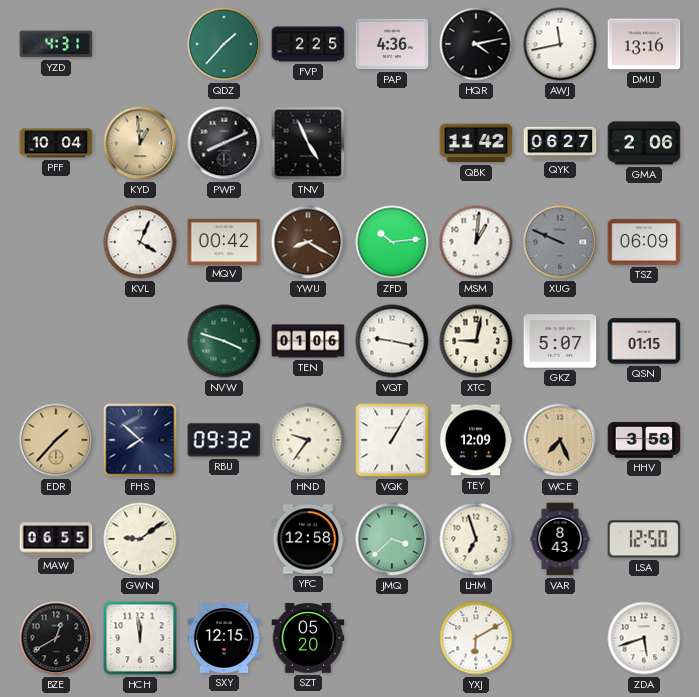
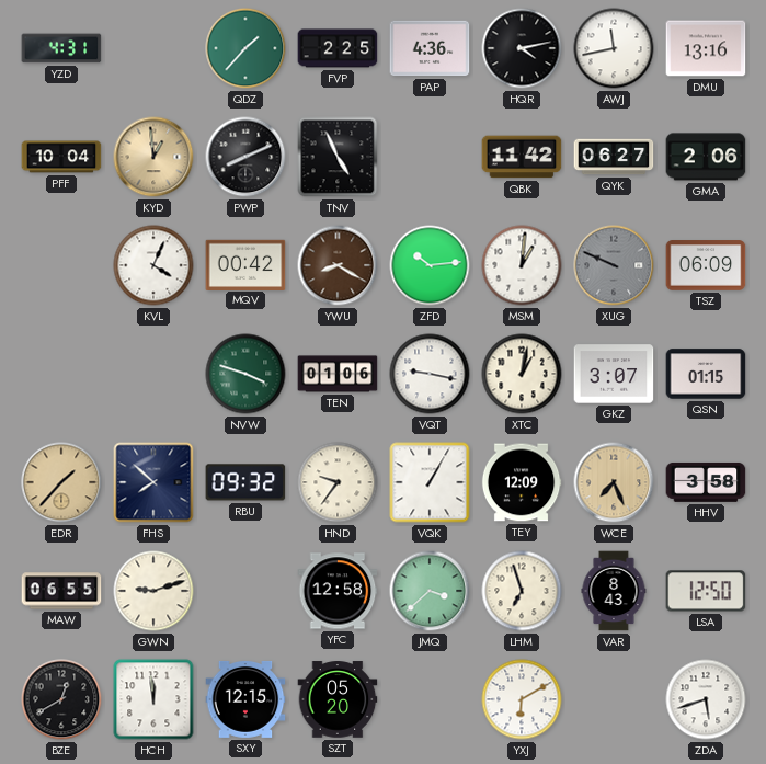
XTC: 9:02 -> 1:02 (522, 374)
GKZ: 5:07 -> 3:07 (614, 374)
GWN: 9:09 -> 9:12 (153, 591)
